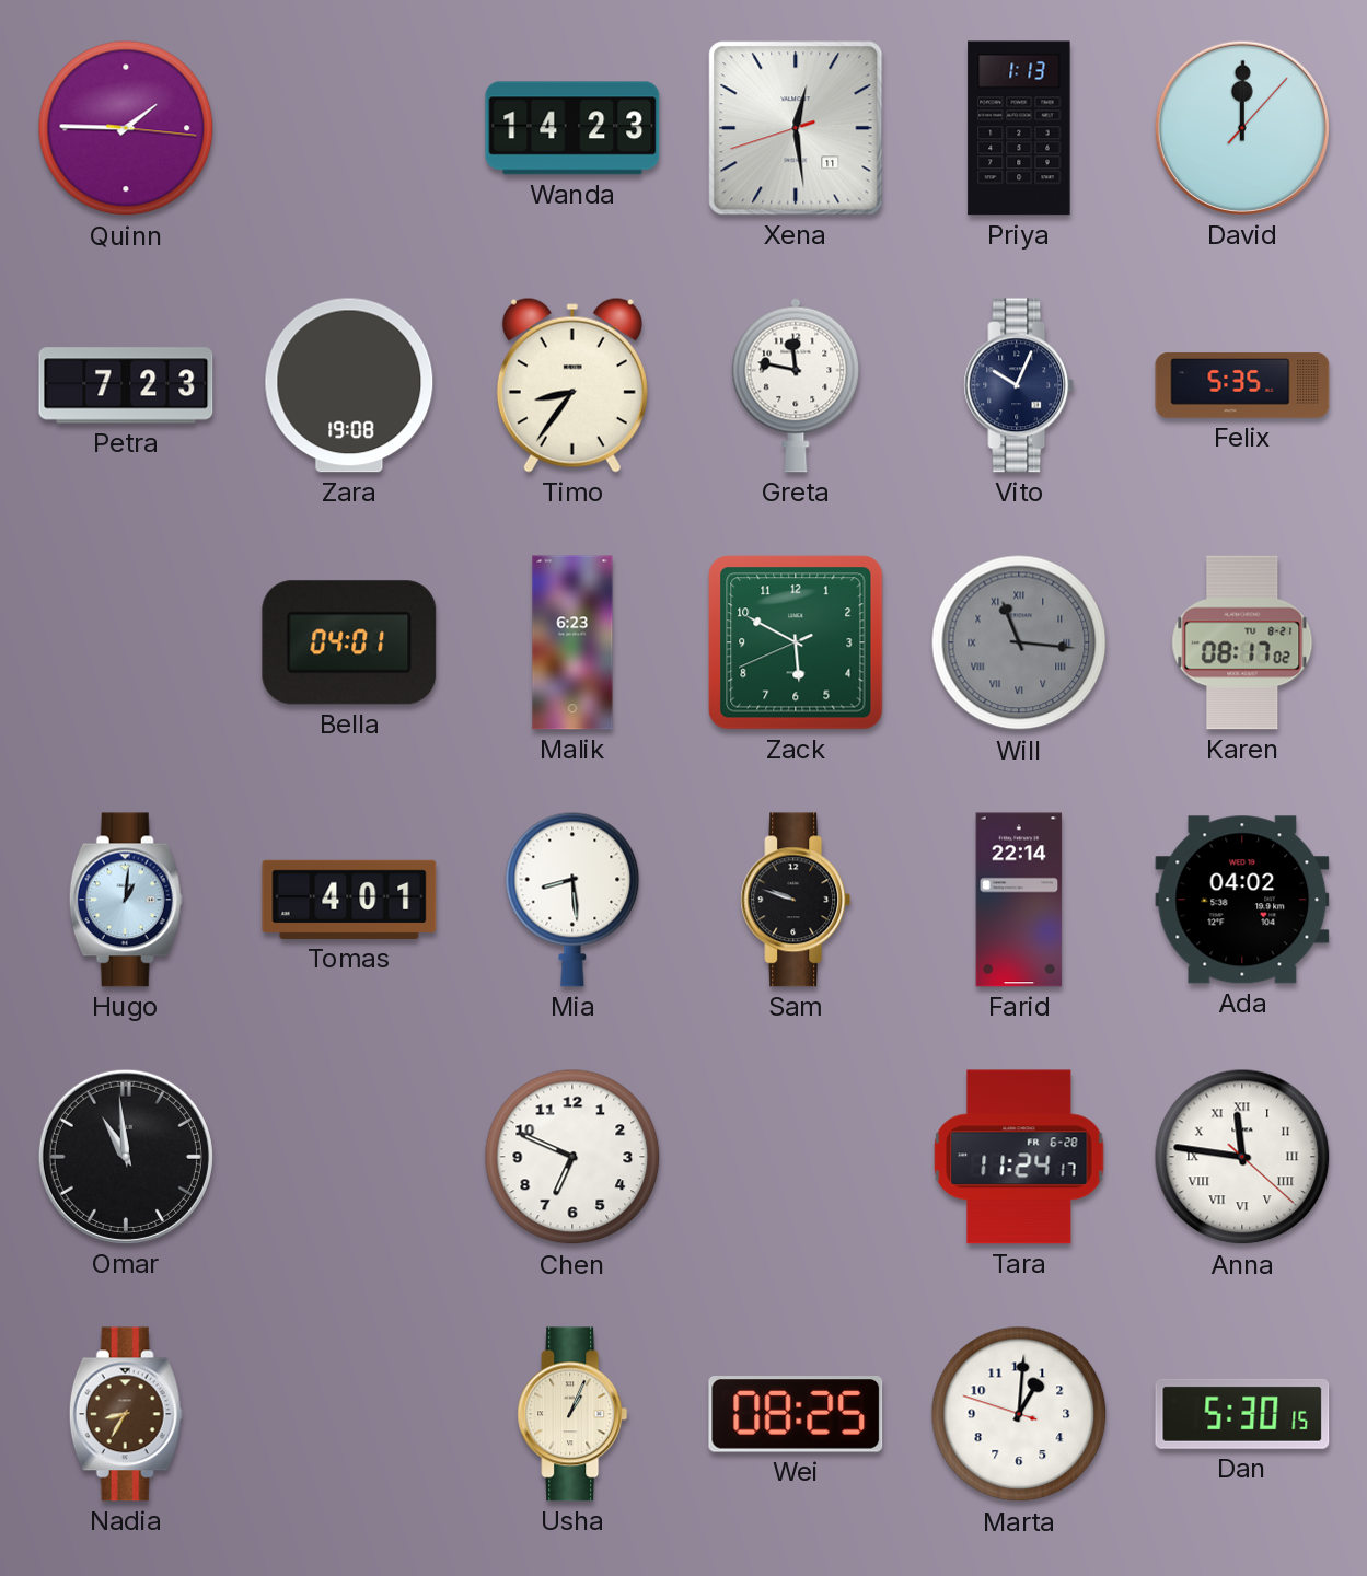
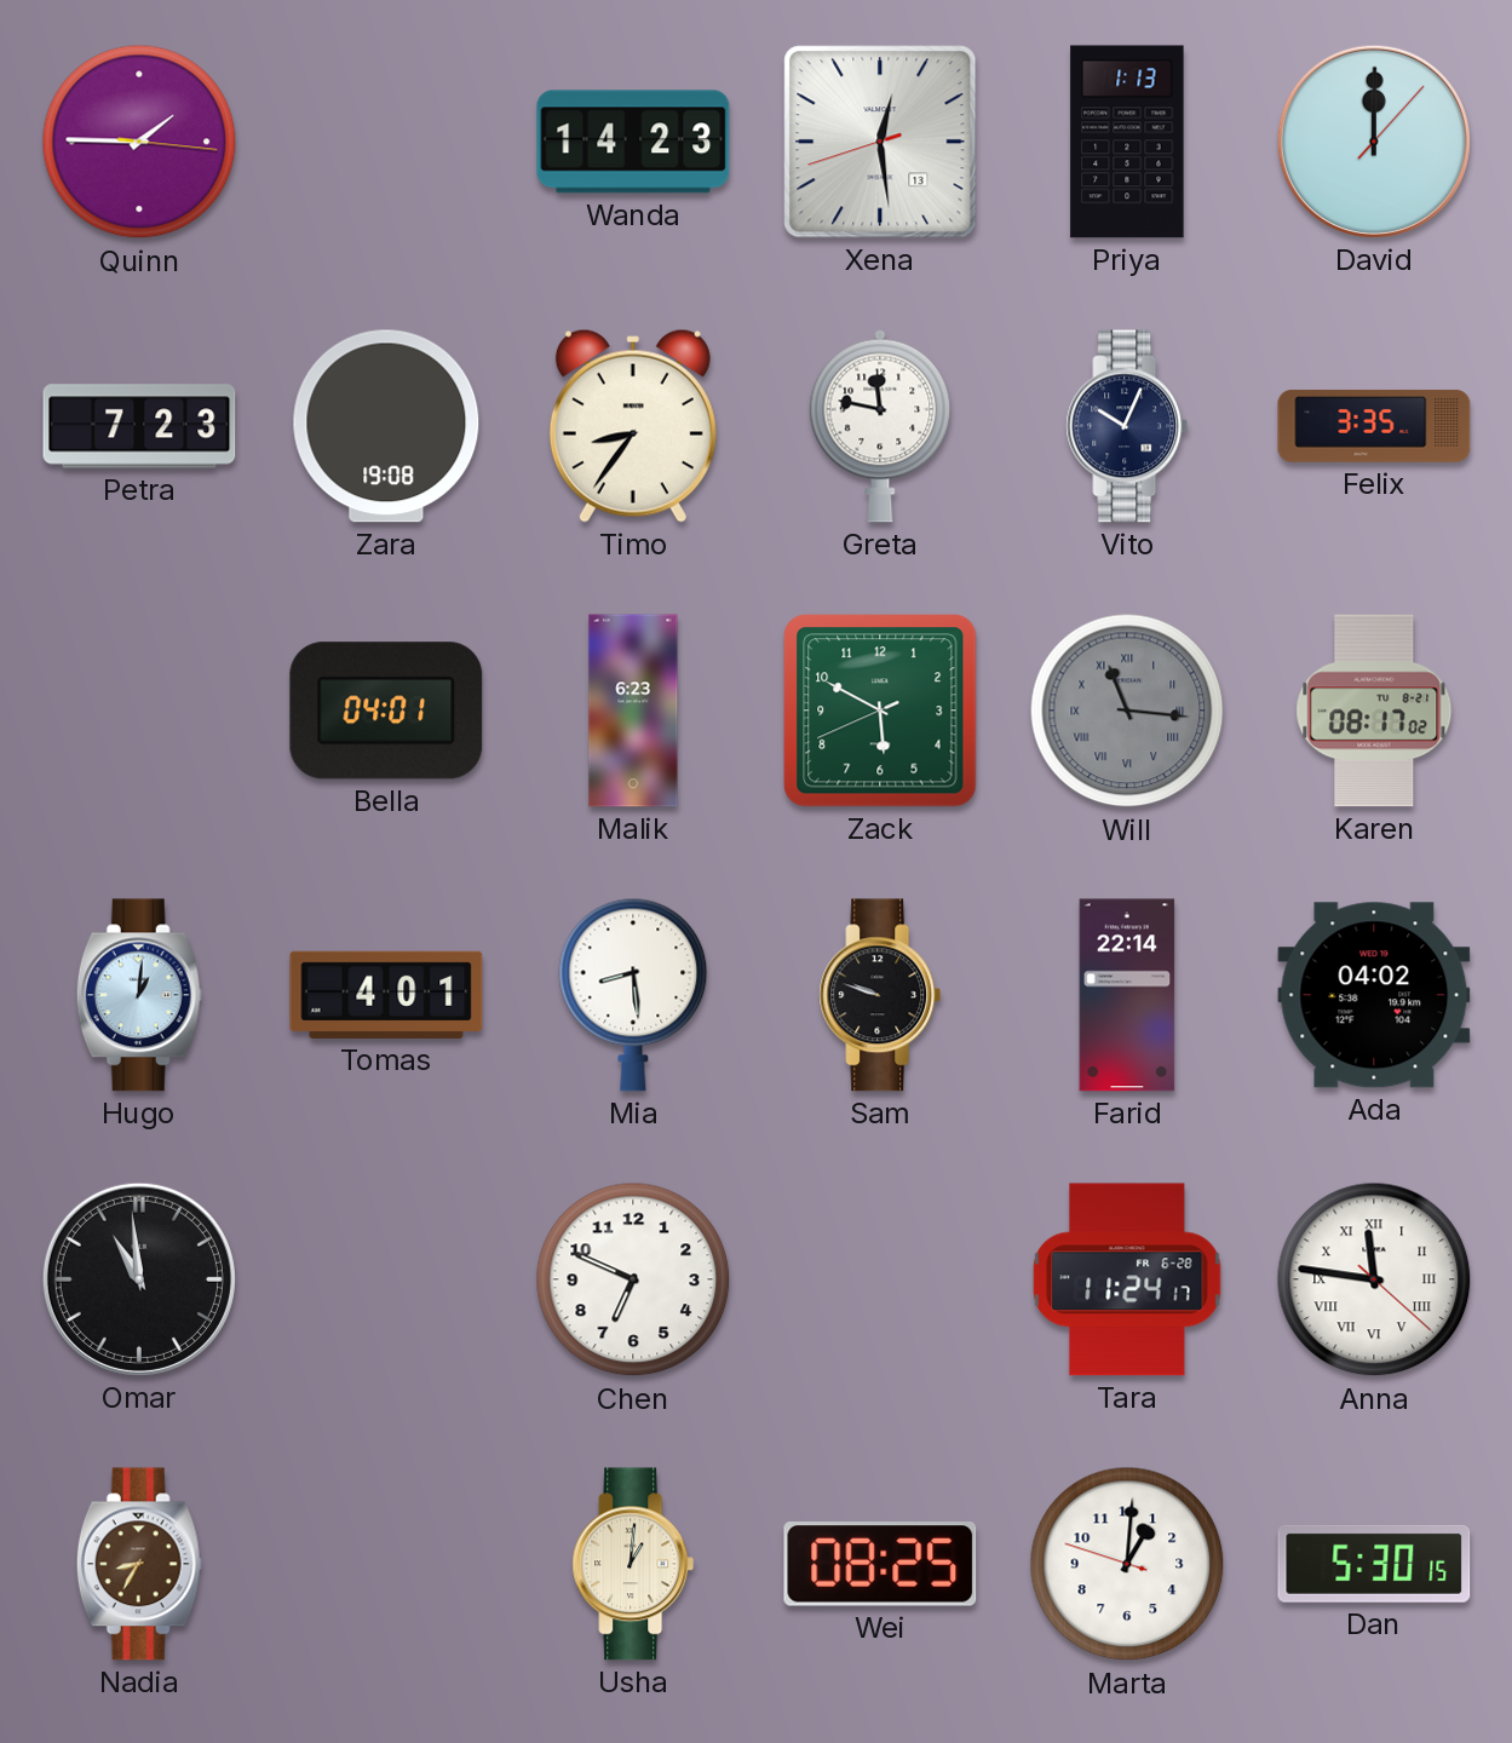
Xena date: 11 -> 13 (880, 142)
Felix: 5:35 -> 3:35 (1374, 426)
Usha: 1:04 -> 1:01 (633, 1564)
